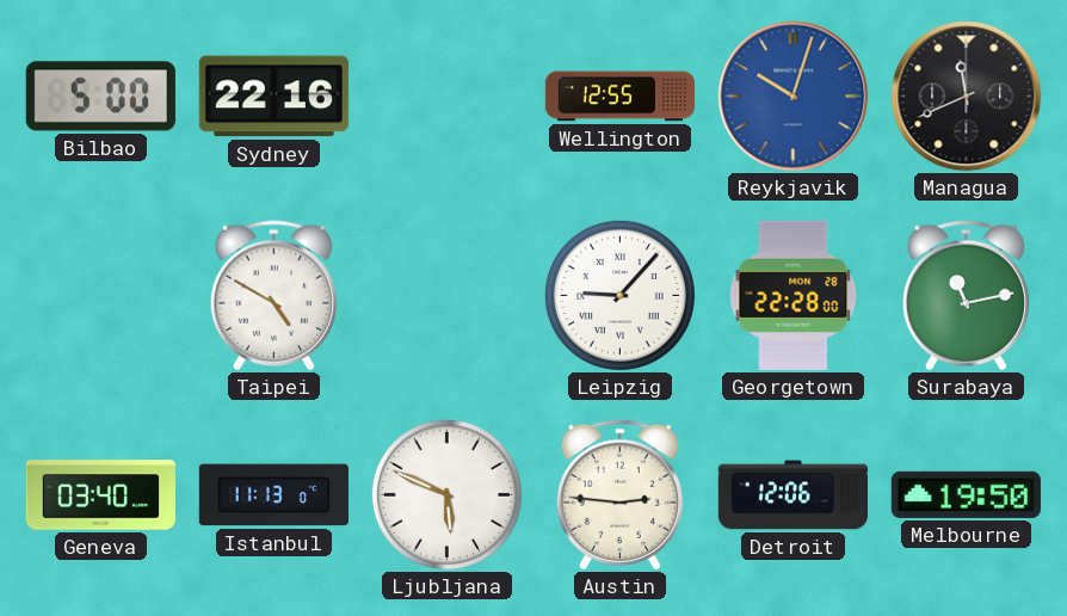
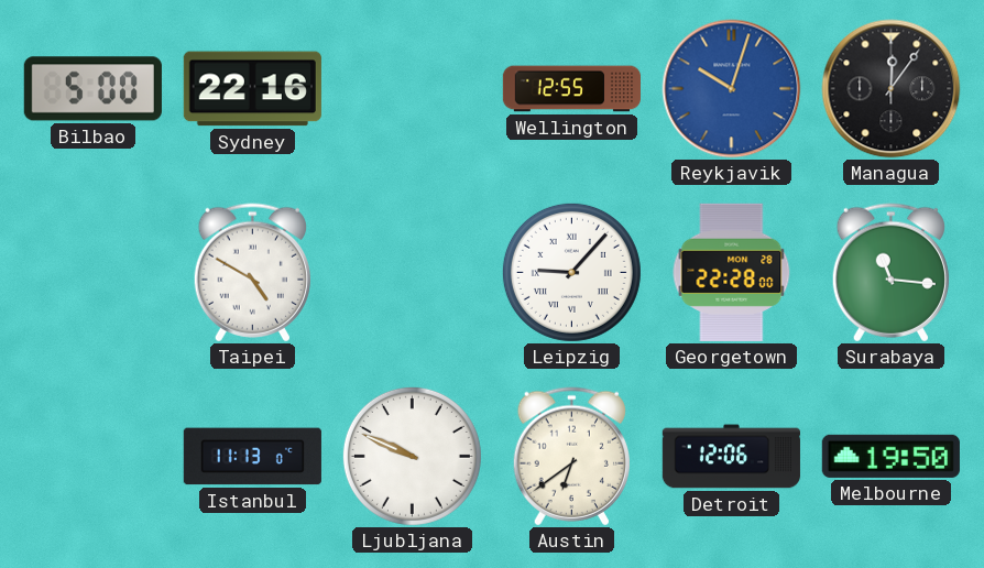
Managua: 11:41 -> 12:06 (892, 89)
Surabaya: 11:13 -> 11:16 (890, 273)
Geneva: 03:40 -> none (100, 495)
Ljubljana: 5:49 -> 9:49 (412, 456)
Austin: 2:46 -> 6:39 (571, 457)
